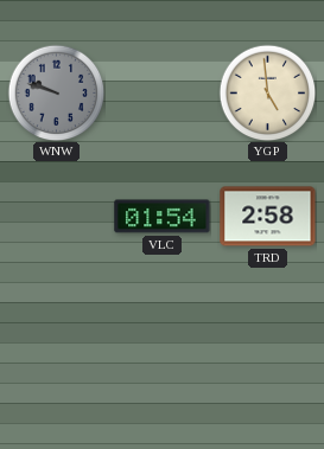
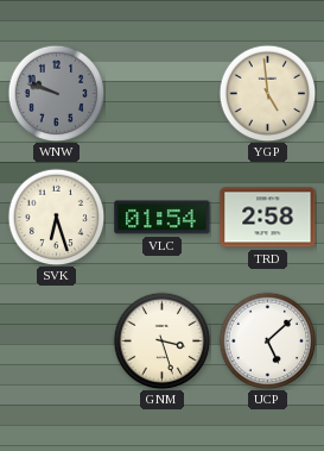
SVK: none -> 6:27 (56, 217)
GNM: none -> 3:27 (161, 340)
UCP: none -> 5:08 (267, 340)
